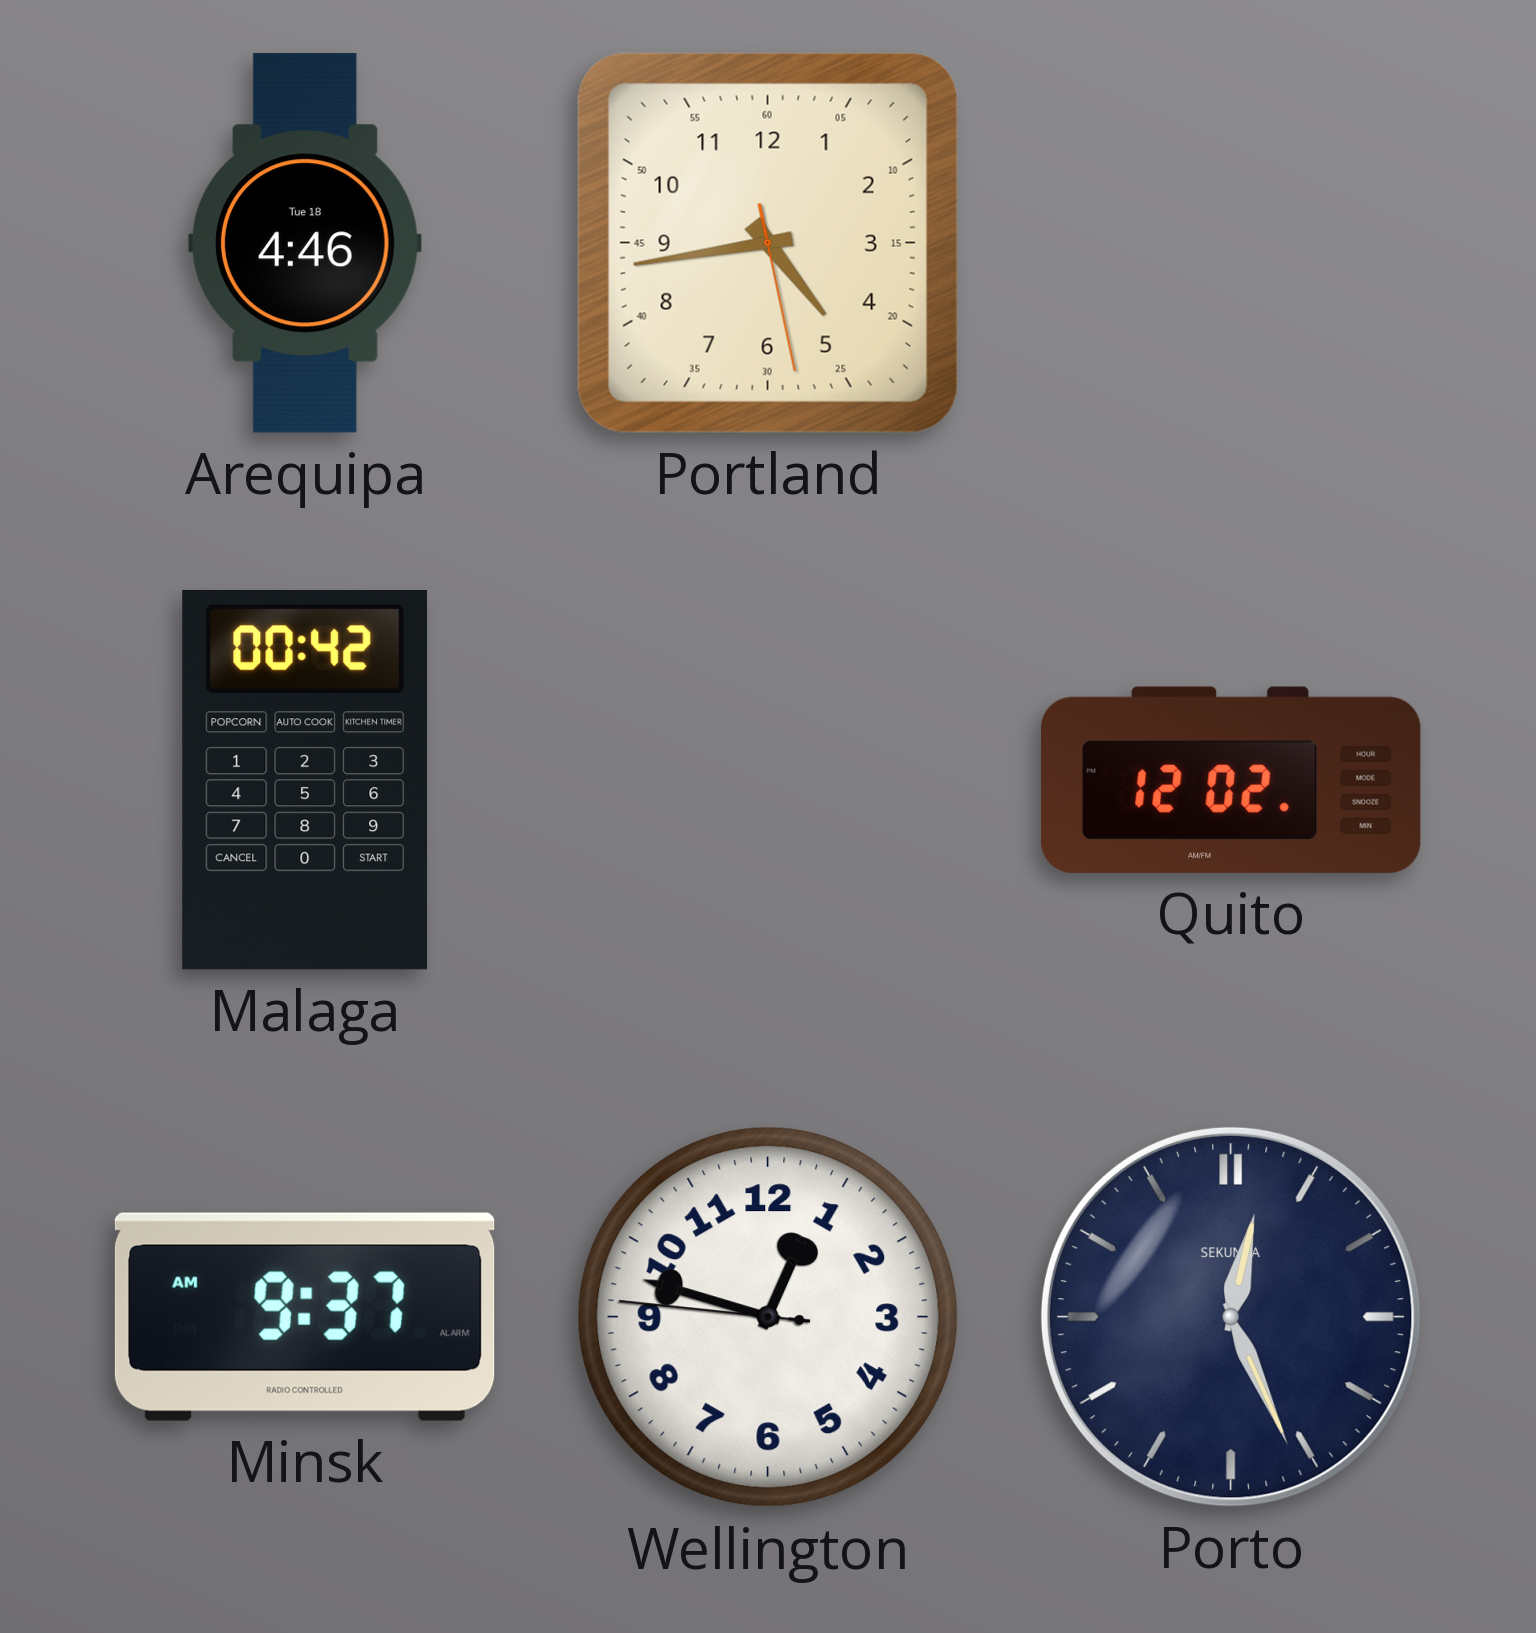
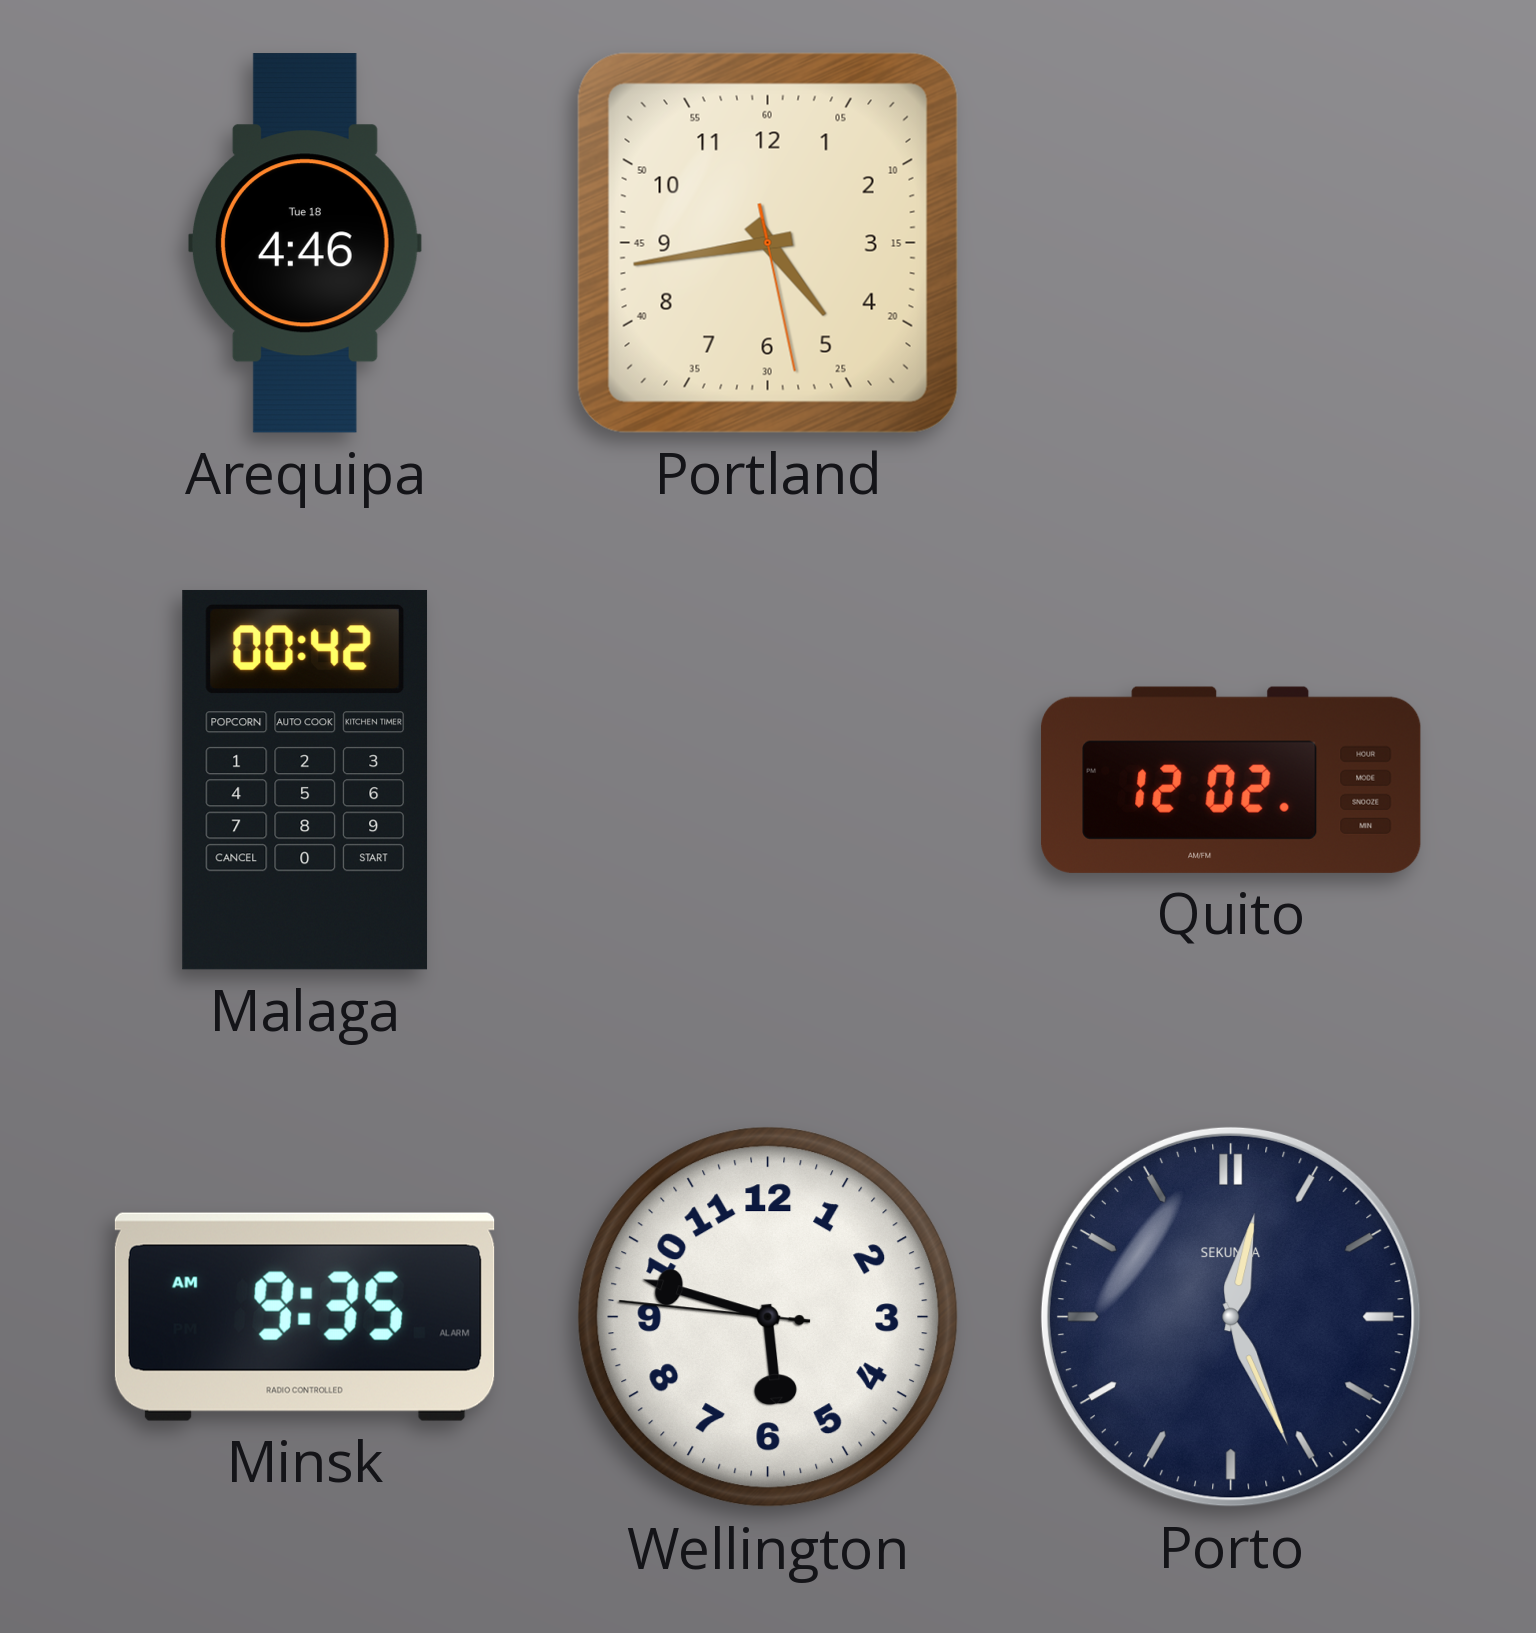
Minsk: 9:37 -> 9:35 (305, 1317)
Wellington: 12:47 -> 5:47 (768, 1317)
